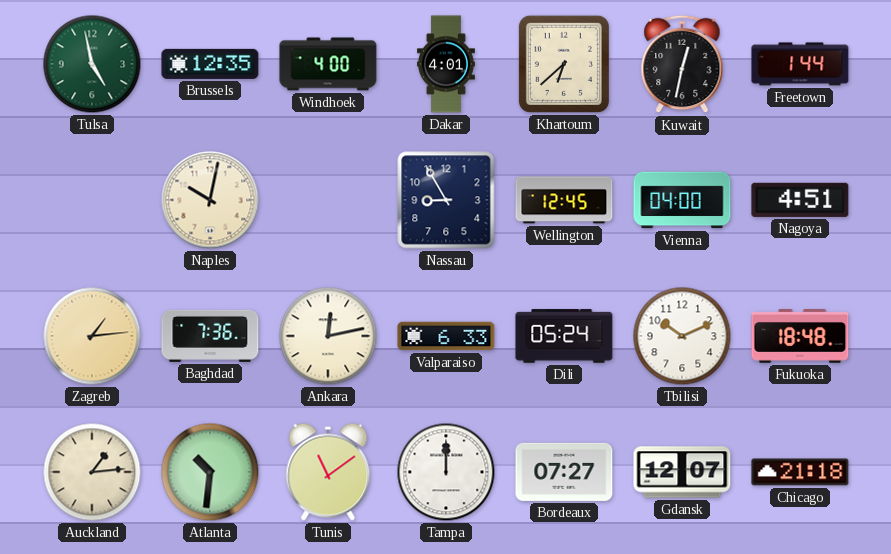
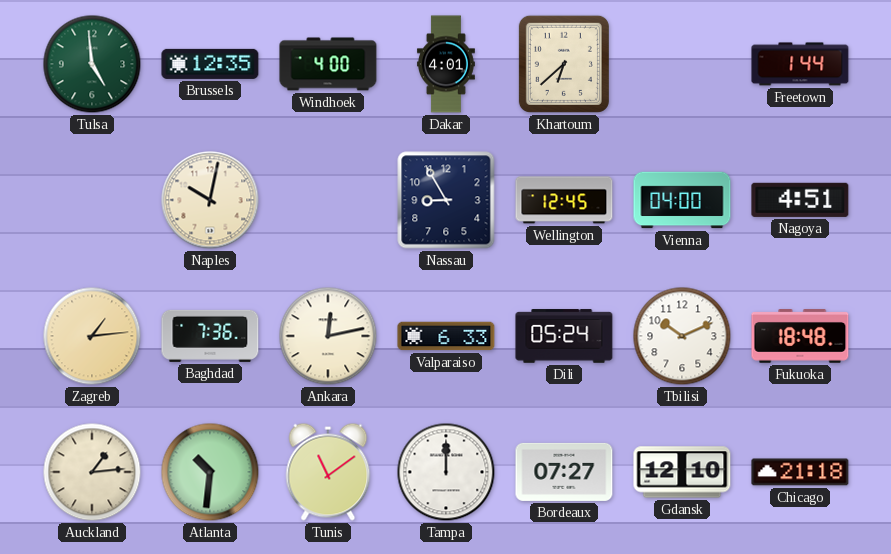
Tulsa: 4:58 -> 4:59 (92, 64)
Kuwait: 12:32 -> none (682, 64)
Gdansk: 12:07 -> 12:10 (682, 472)
